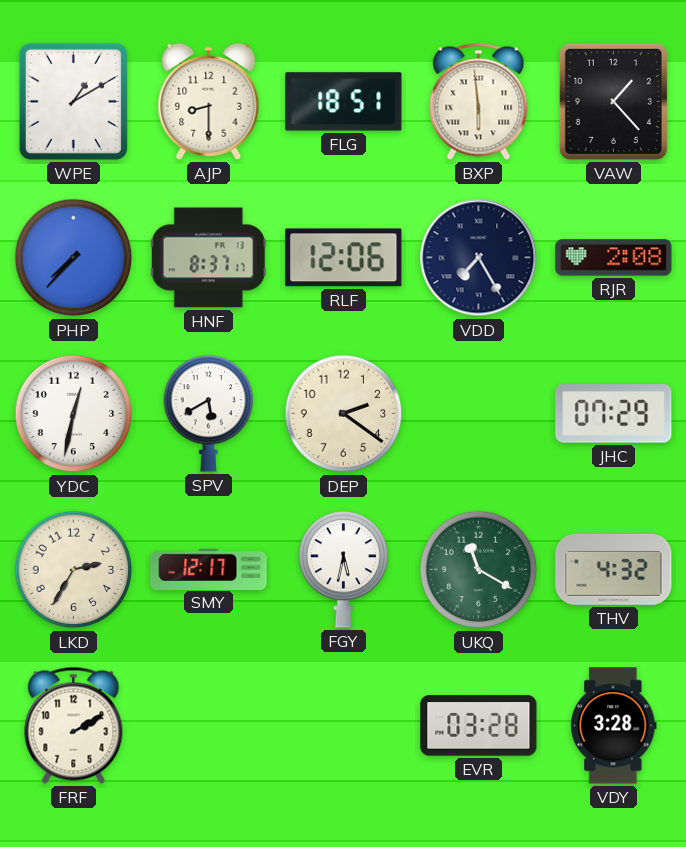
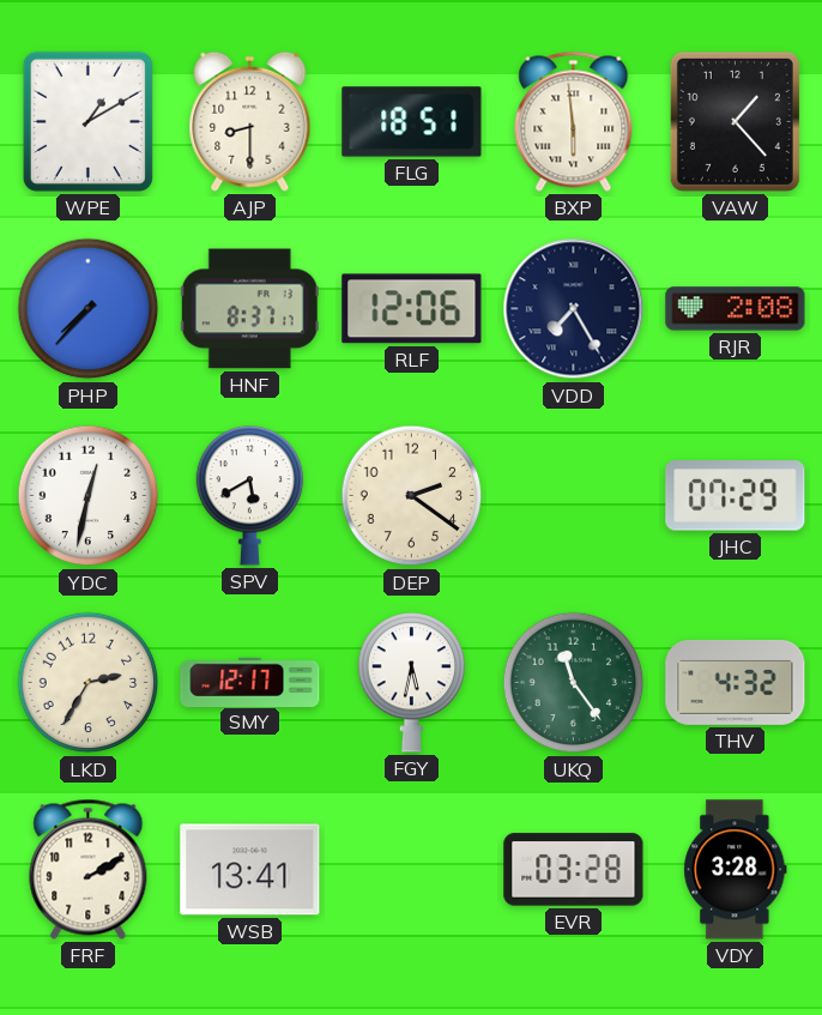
UKQ: 11:20 -> 11:24 (574, 683)
WSB: none -> 13:41 (250, 870)
